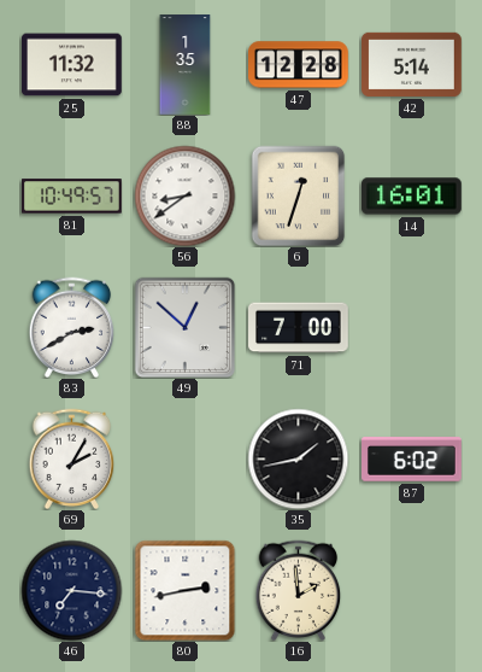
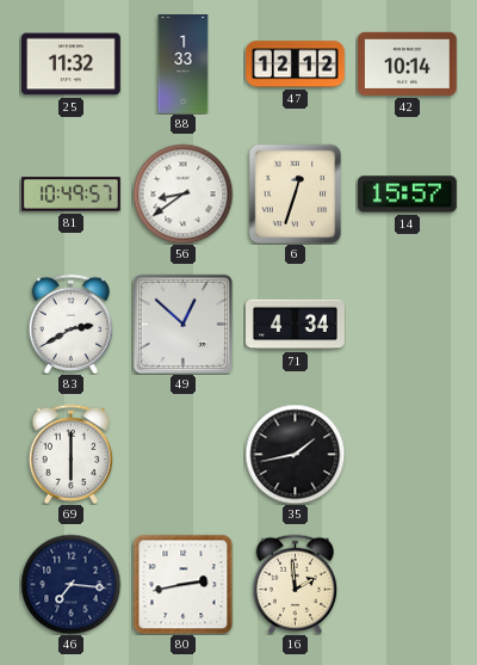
88: 1:35 -> 1:33 (184, 64)
47: 12:28 -> 12:12 (296, 64)
42: 5:14 -> 10:14 (408, 63)
14: 16:01 -> 15:57 (408, 195)
71: 7:00 -> 4:34 (296, 325)
69: 2:05 -> 6:00 (72, 454)
87: 6:02 -> none (412, 460)
